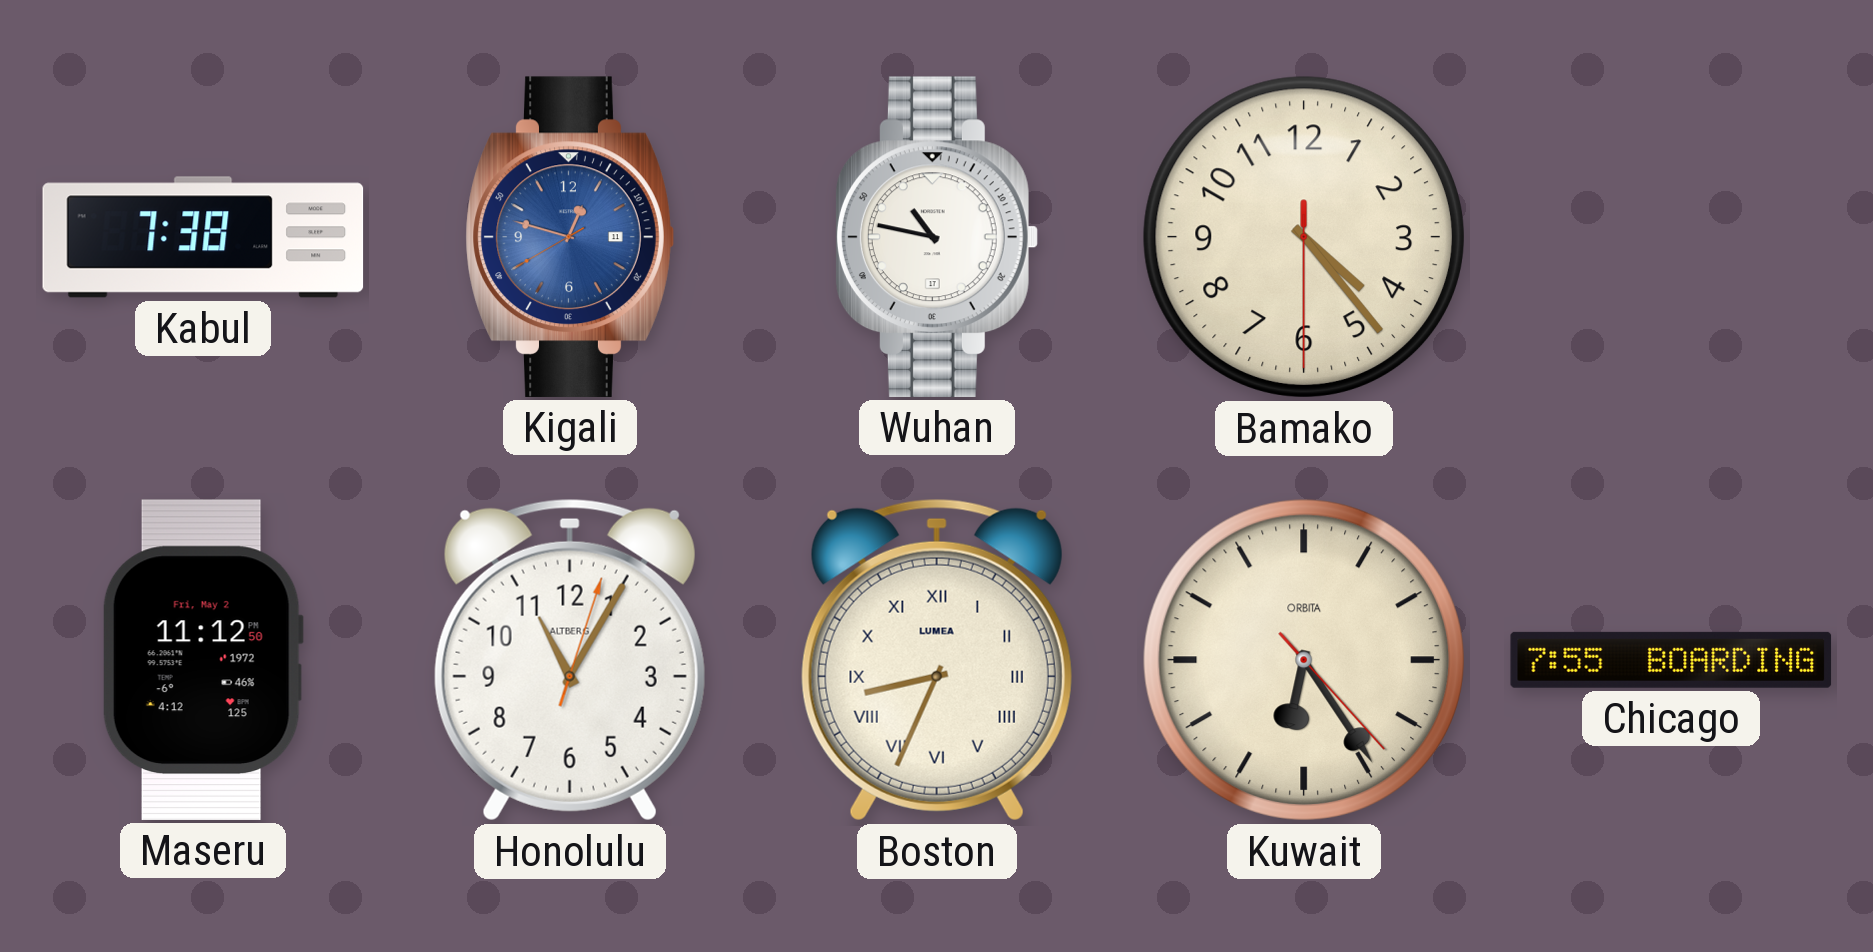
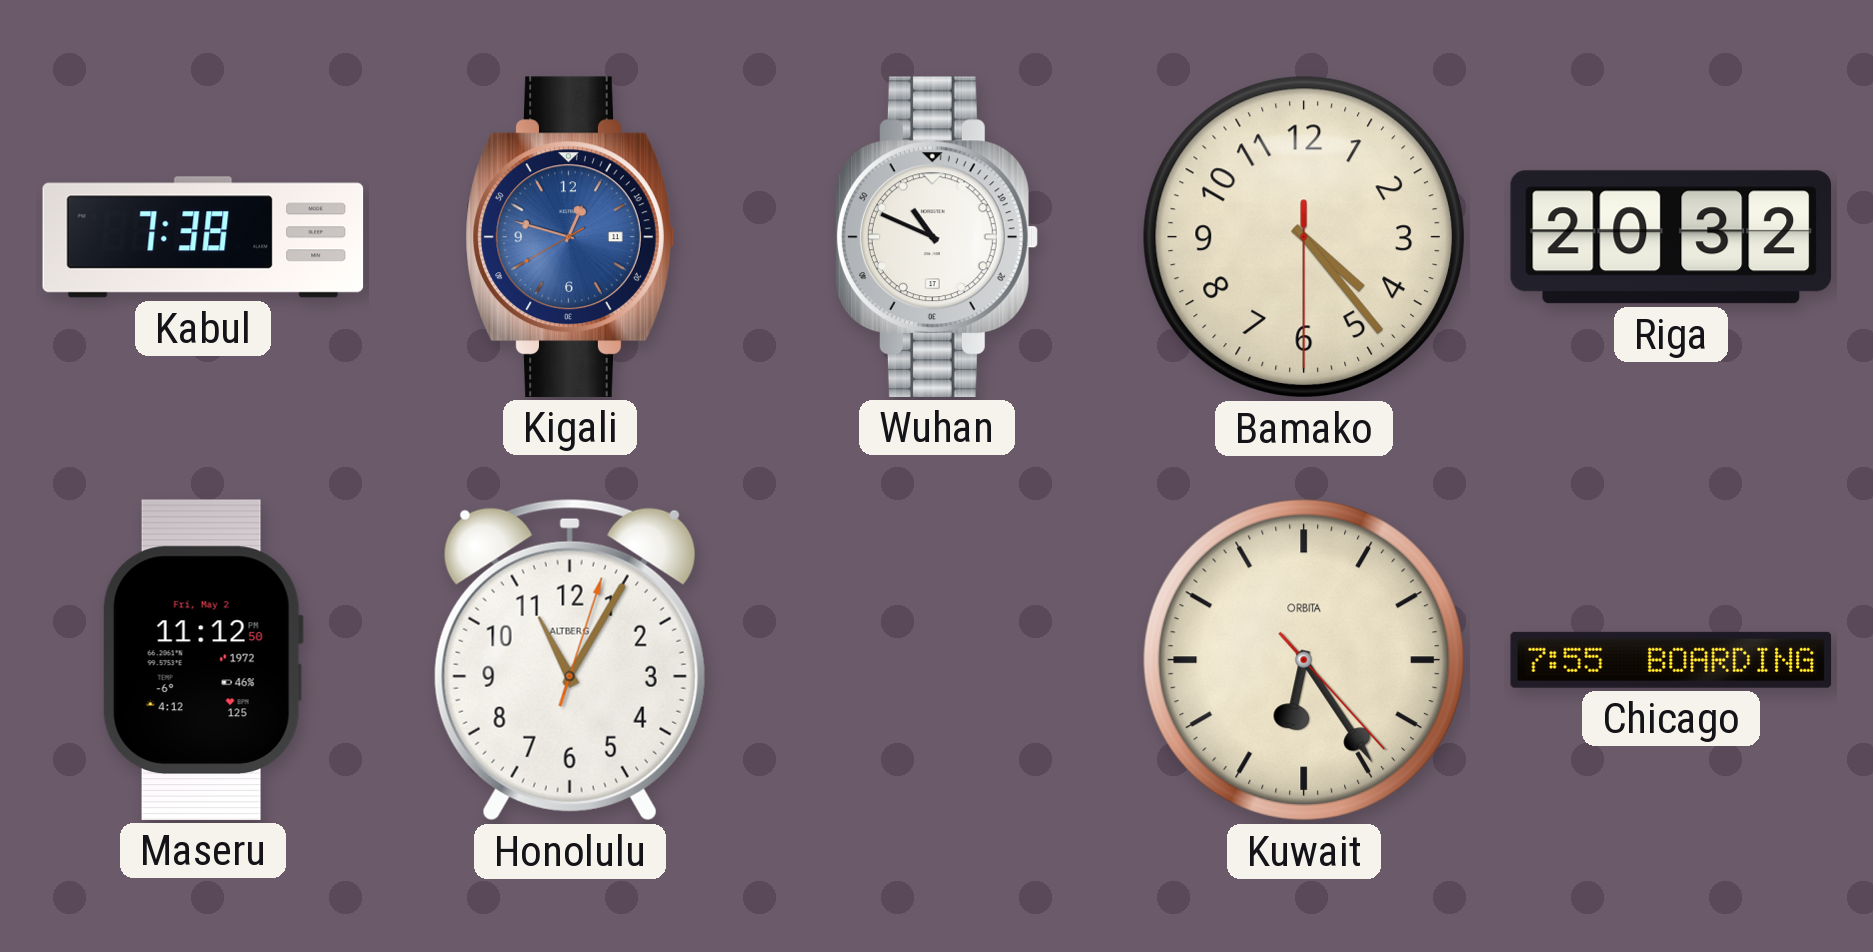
Wuhan: 10:47 -> 10:49 (936, 237)
Riga: none -> 20:32 (1671, 237)
Boston: 8:34 -> none (937, 660)
